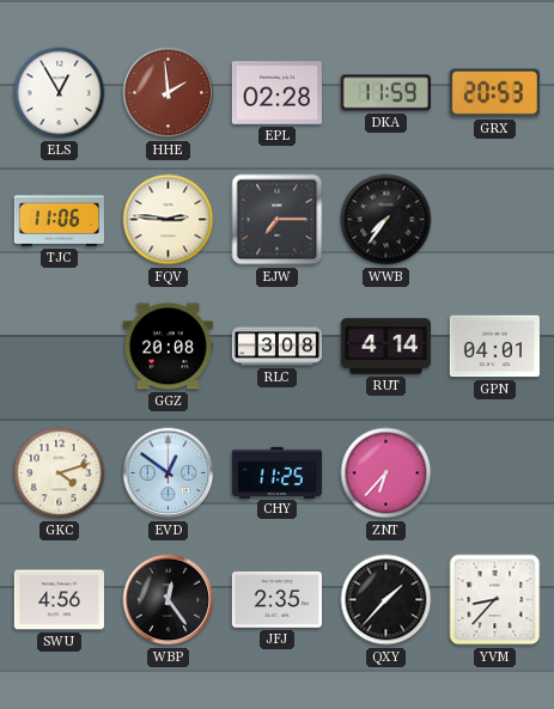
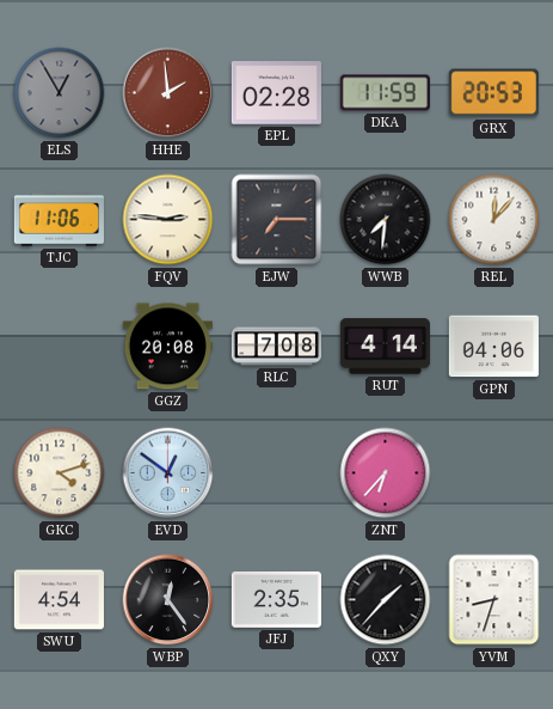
ELS dial: white -> grey (60, 93)
WWB: 7:36 -> 7:31 (386, 220)
REL: none -> 12:07 (494, 220)
RLC: 3:08 -> 7:08 (276, 347)
GPN: 04:01 -> 04:06 (493, 347)
CHY: 11:25 -> none (276, 472)
SWU: 4:56 -> 4:54 (59, 600)
YVM: 8:37 -> 8:33 (494, 600)
